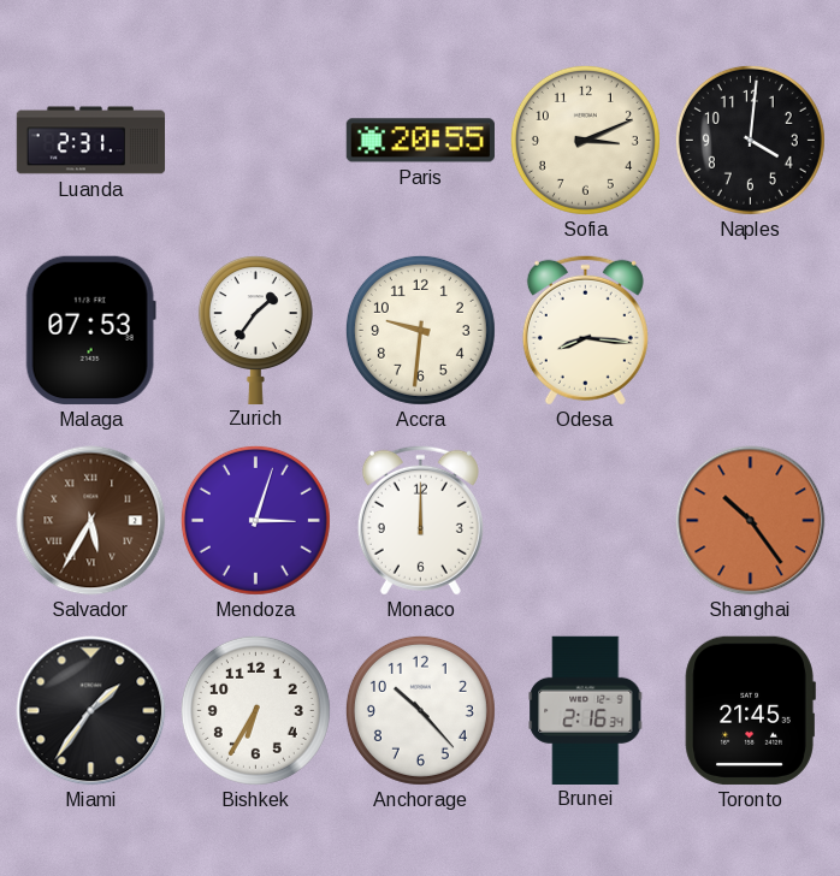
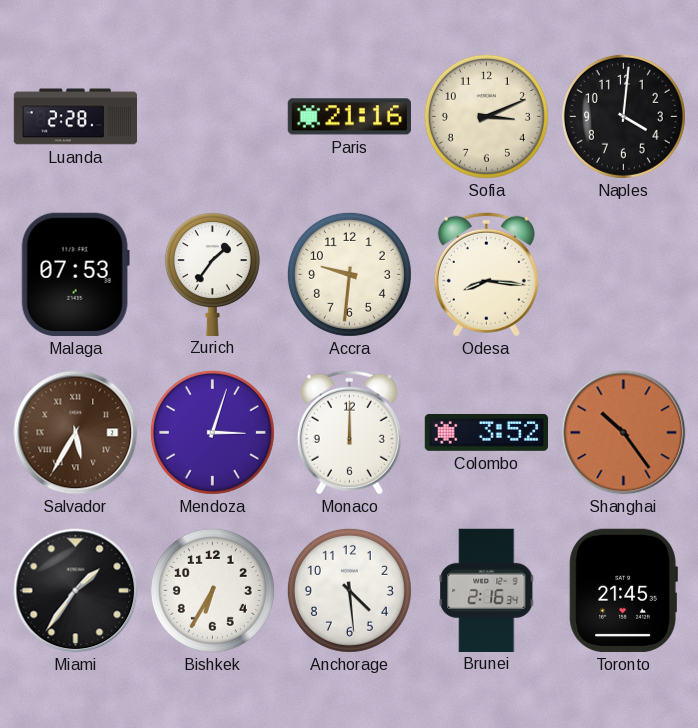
Luanda: 2:31 -> 2:28 (76, 117)
Paris: 20:55 -> 21:16 (349, 117)
Colombo: none -> 3:52 (486, 432)
Anchorage: 10:23 -> 4:29 (349, 590)
